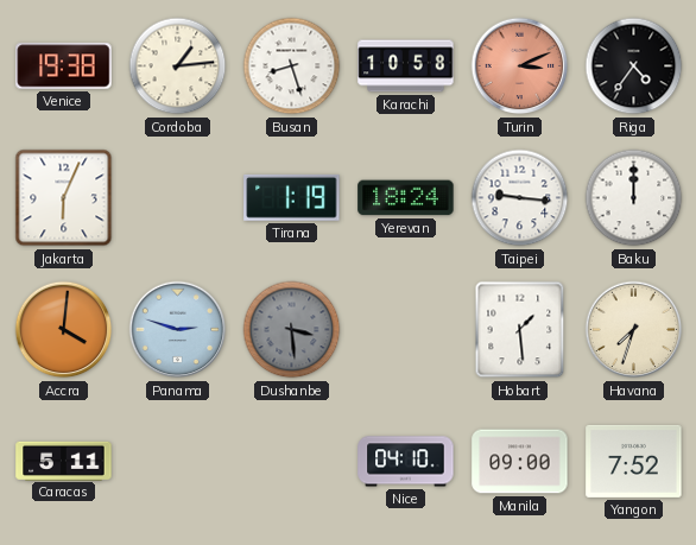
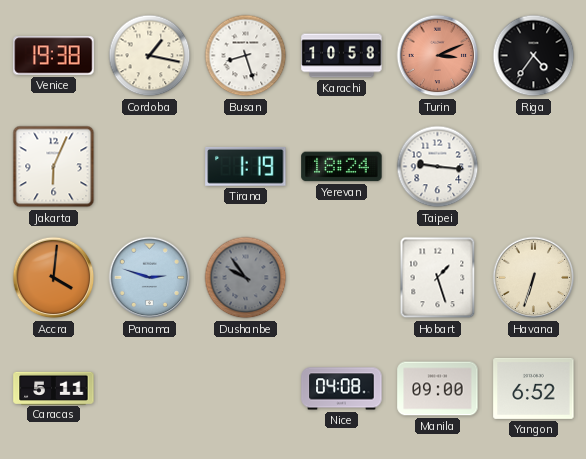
Cordoba: 1:14 -> 1:17 (150, 56)
Baku: 12:00 -> none (634, 198)
Dushanbe: 3:29 -> 9:54 (246, 278)
Hobart: 1:29 -> 1:27 (438, 278)
Havana: 7:33 -> 6:33 (534, 278)
Nice: 04:10 -> 04:08 (342, 389)
Yangon: 7:52 -> 6:52 (534, 388)
